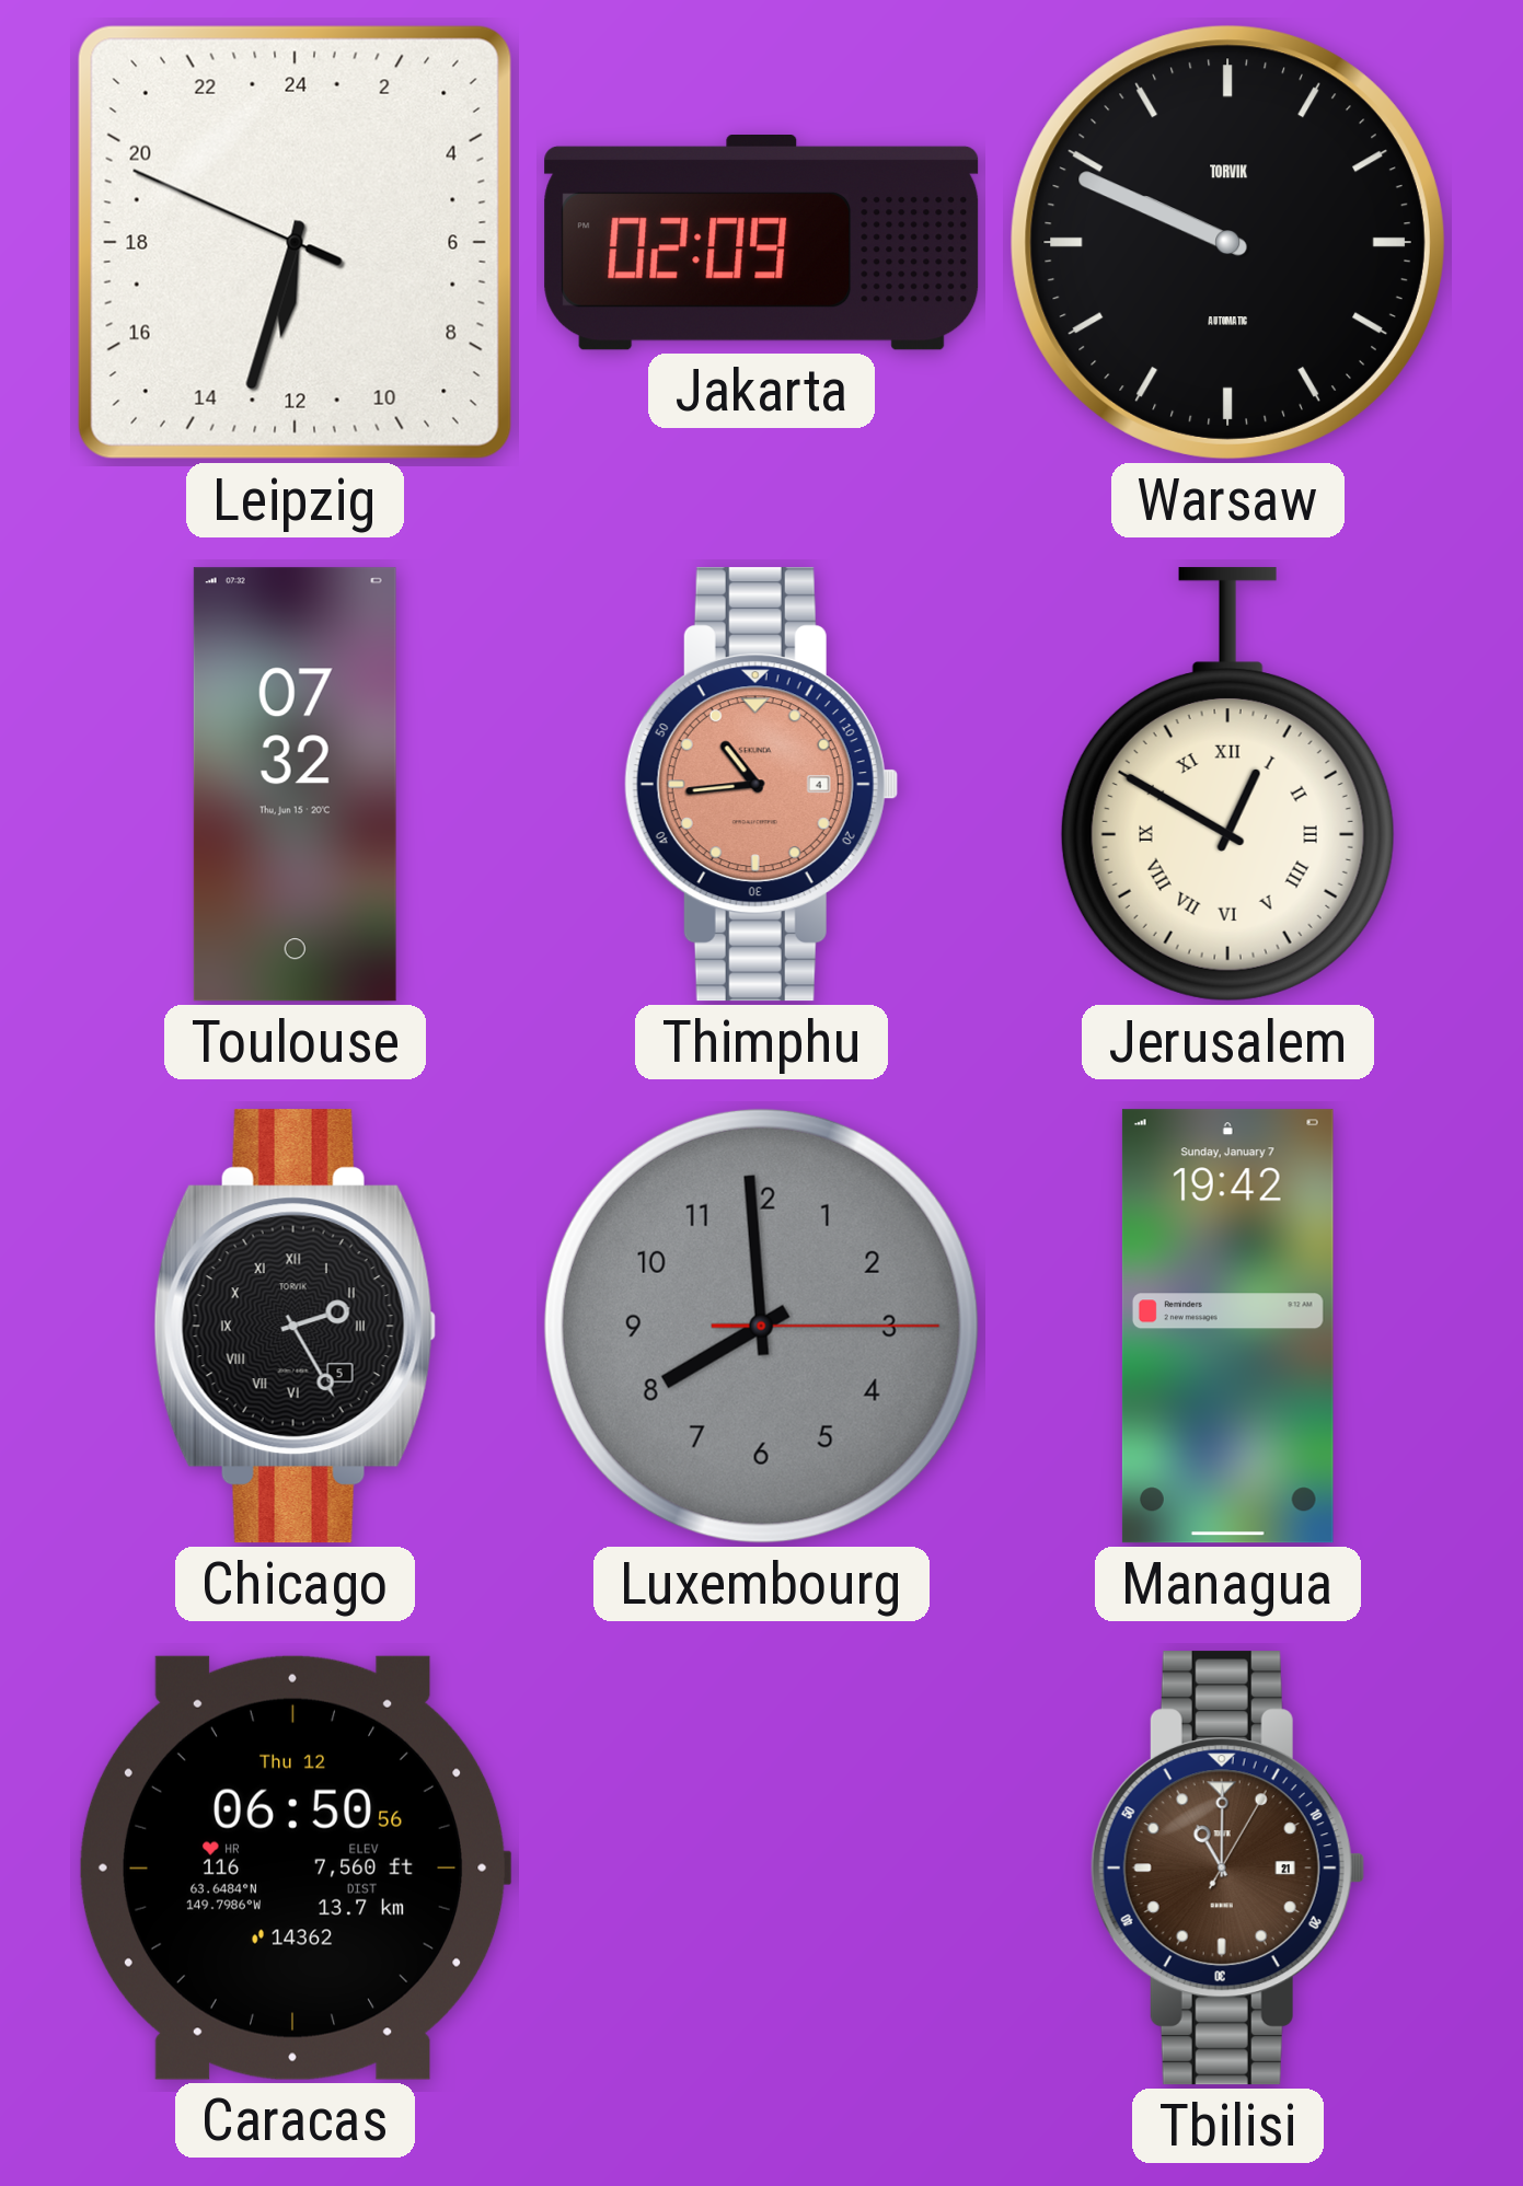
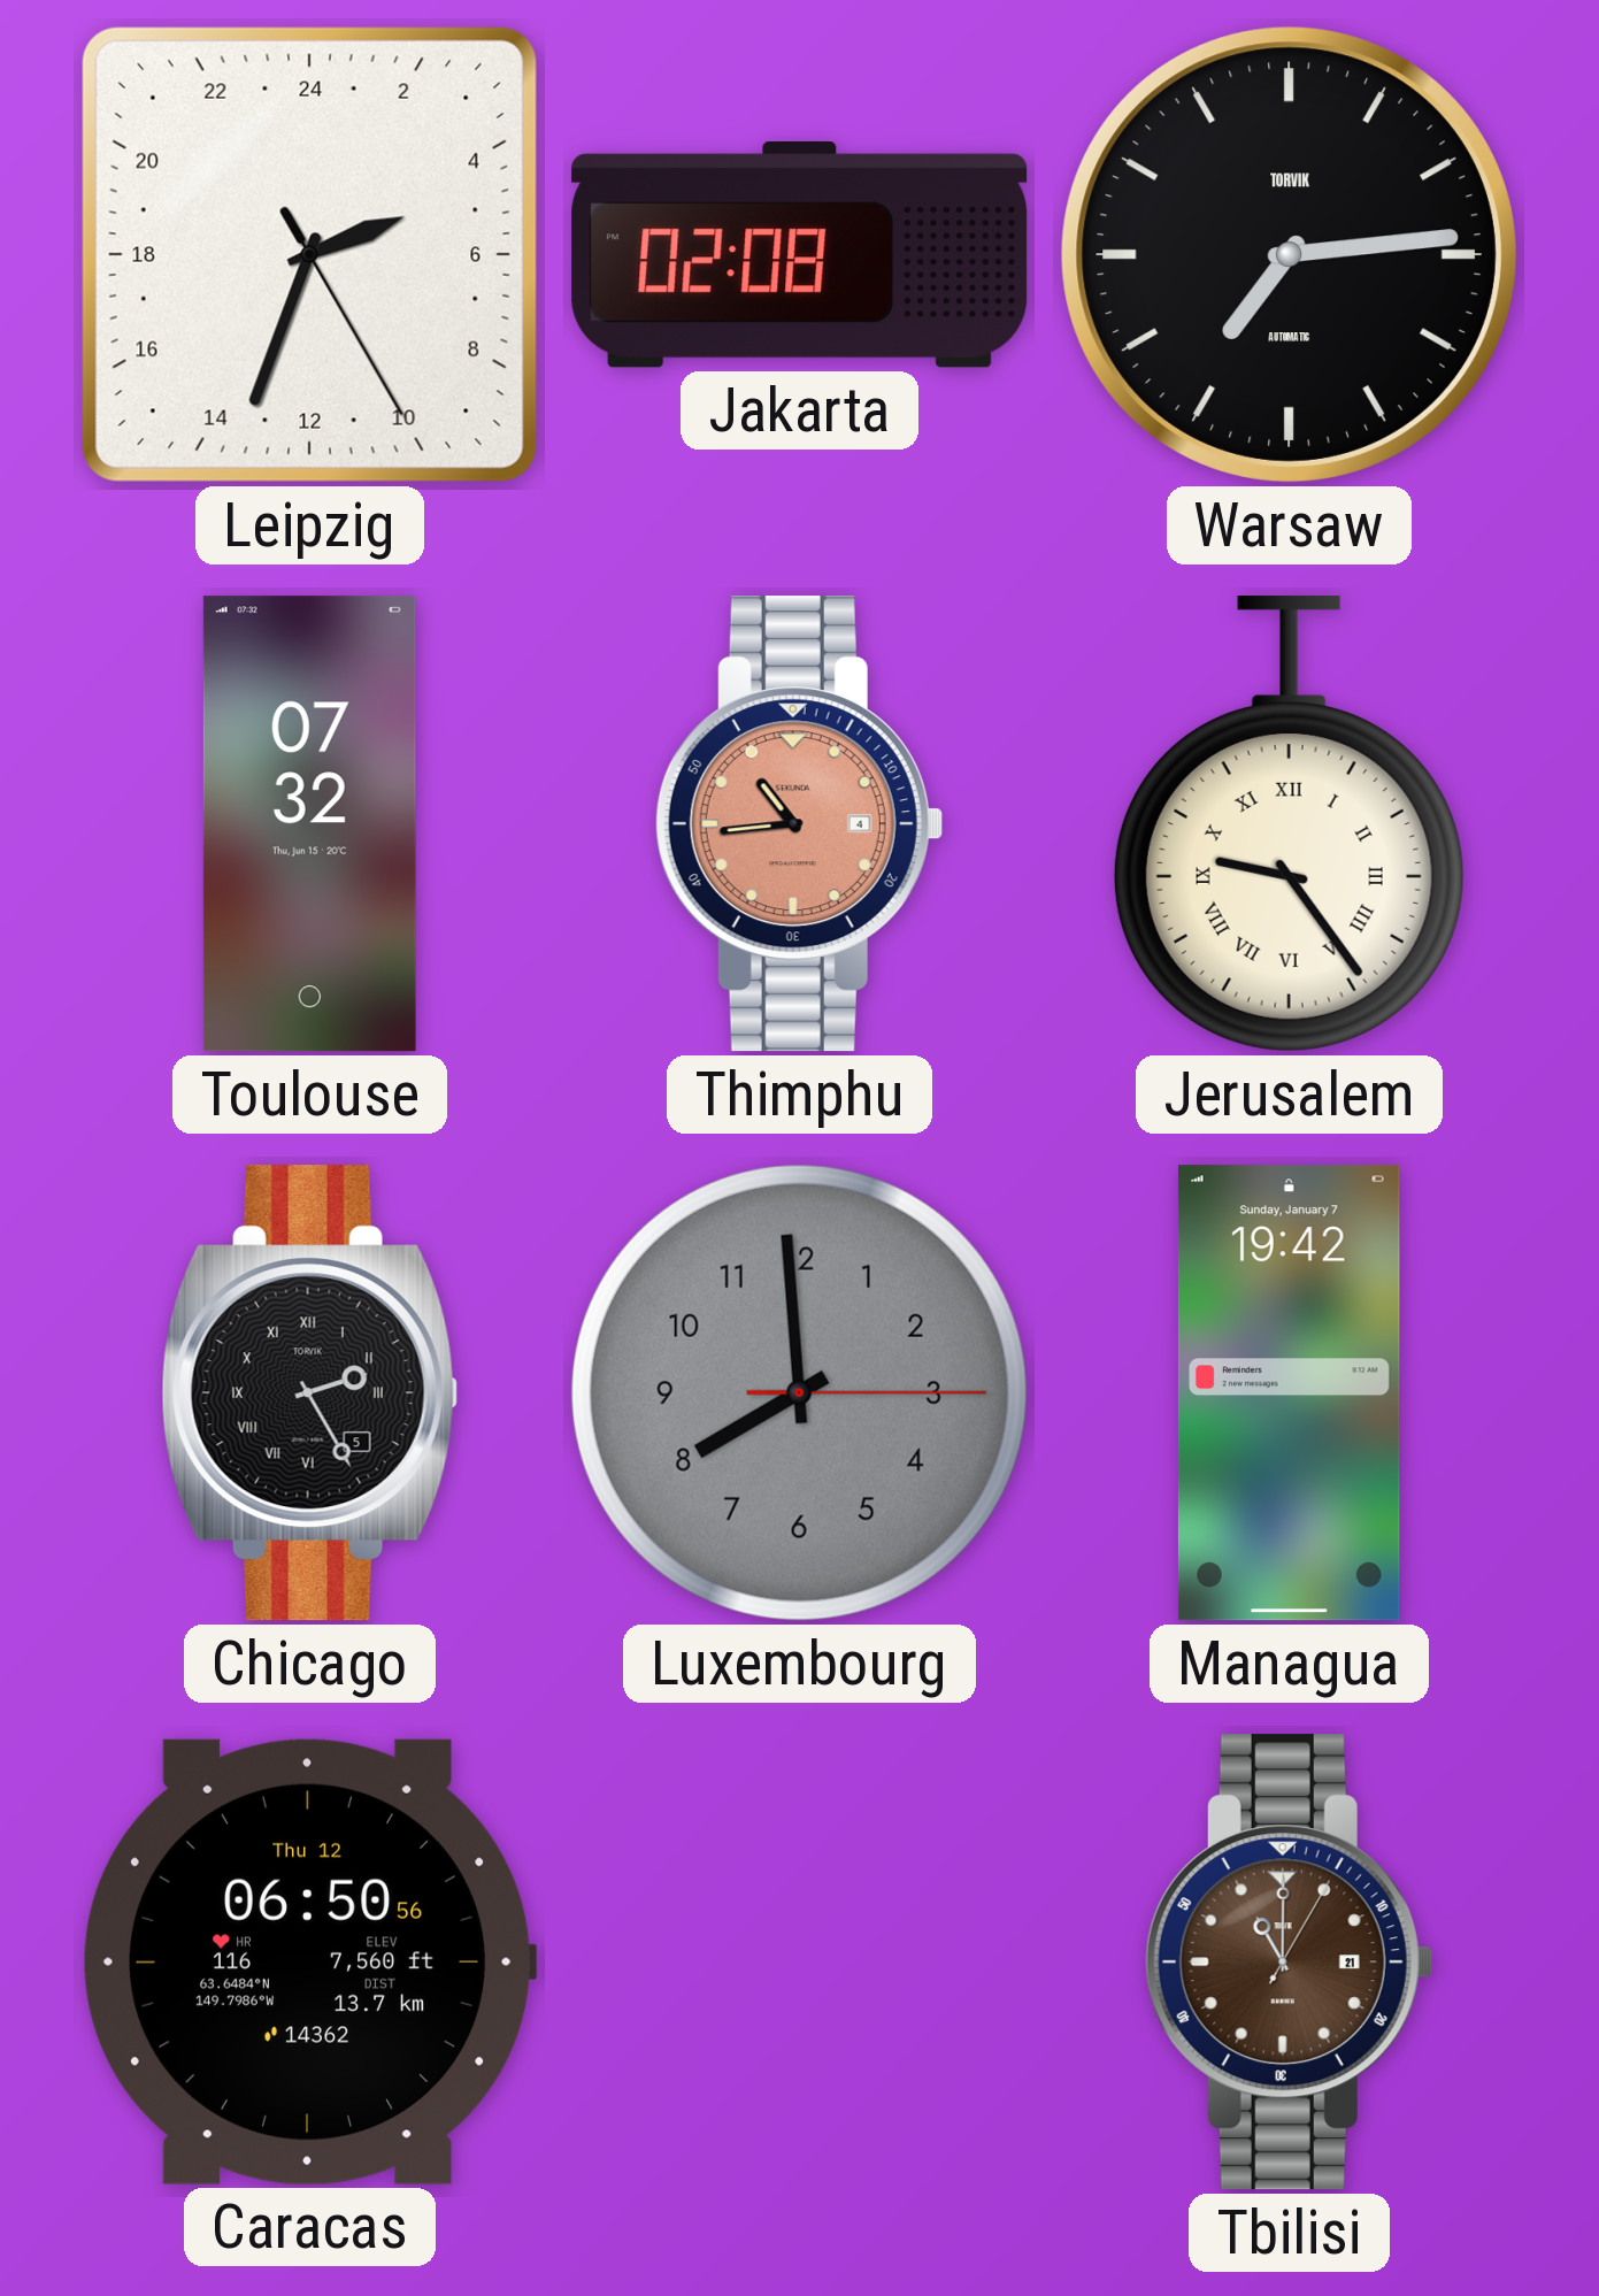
Leipzig: 12:32 -> 4:33 (309, 254)
Jakarta: 02:09 -> 02:08 (800, 255)
Warsaw: 9:49 -> 7:14 (1289, 254)
Jerusalem: 12:50 -> 9:24 (1289, 824)
